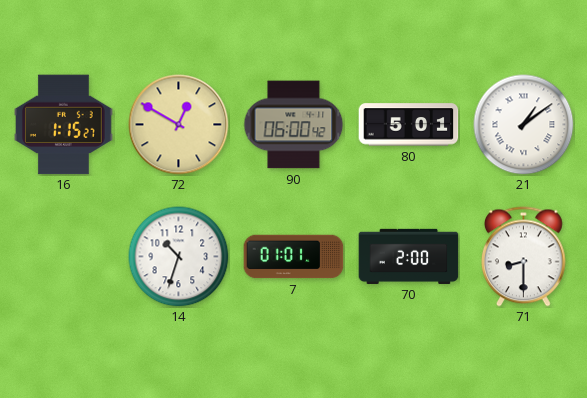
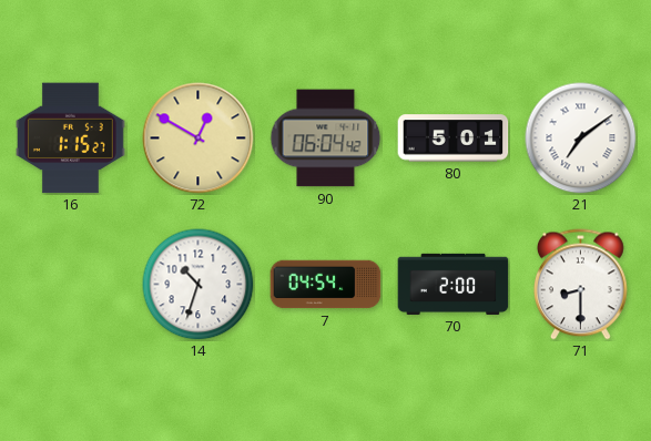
90: 06:00 -> 06:04 (326, 139)
21: 1:09 -> 7:09 (581, 139)
7: 01:01 -> 04:54 (326, 285)
